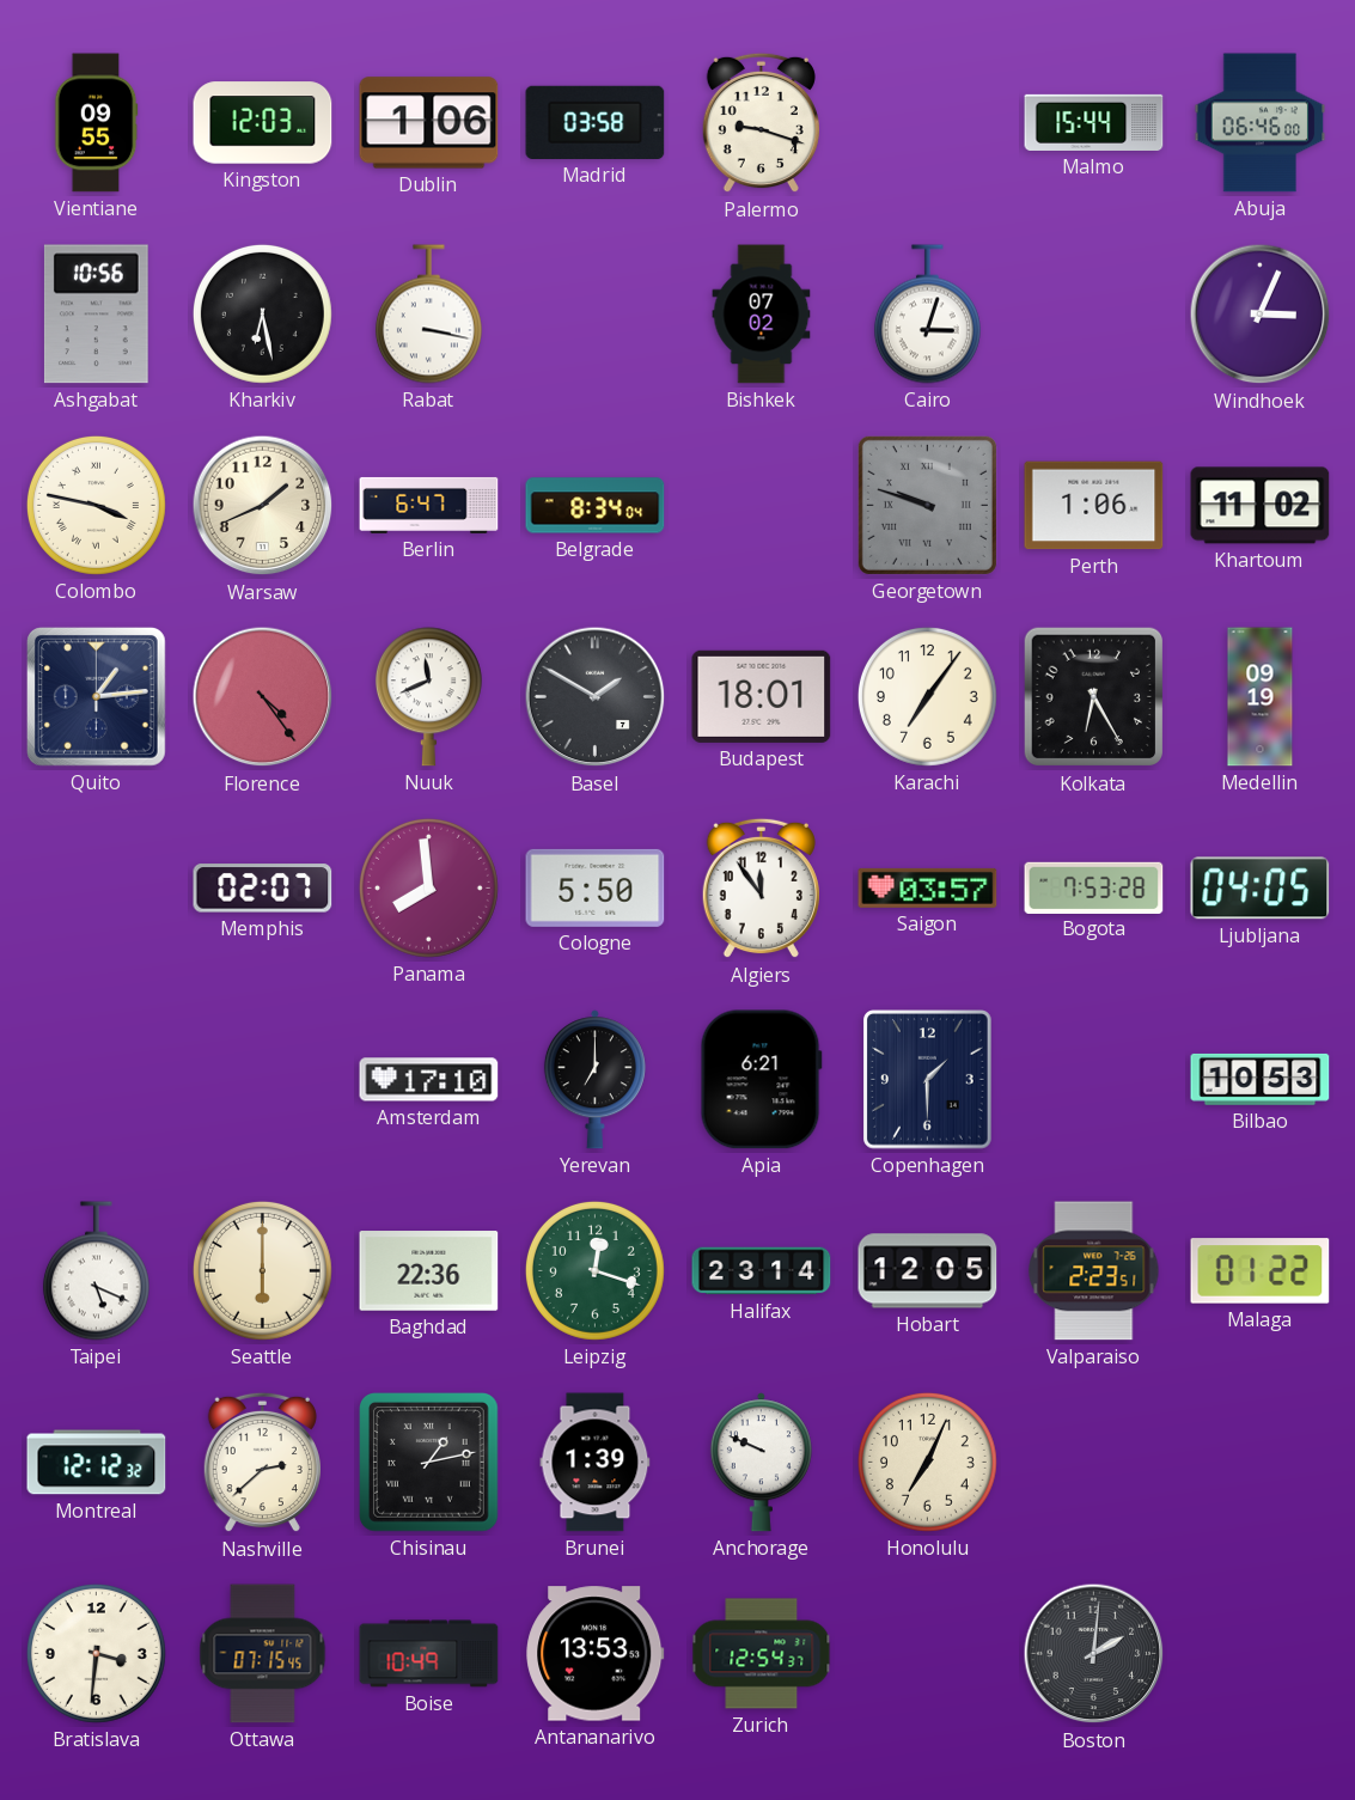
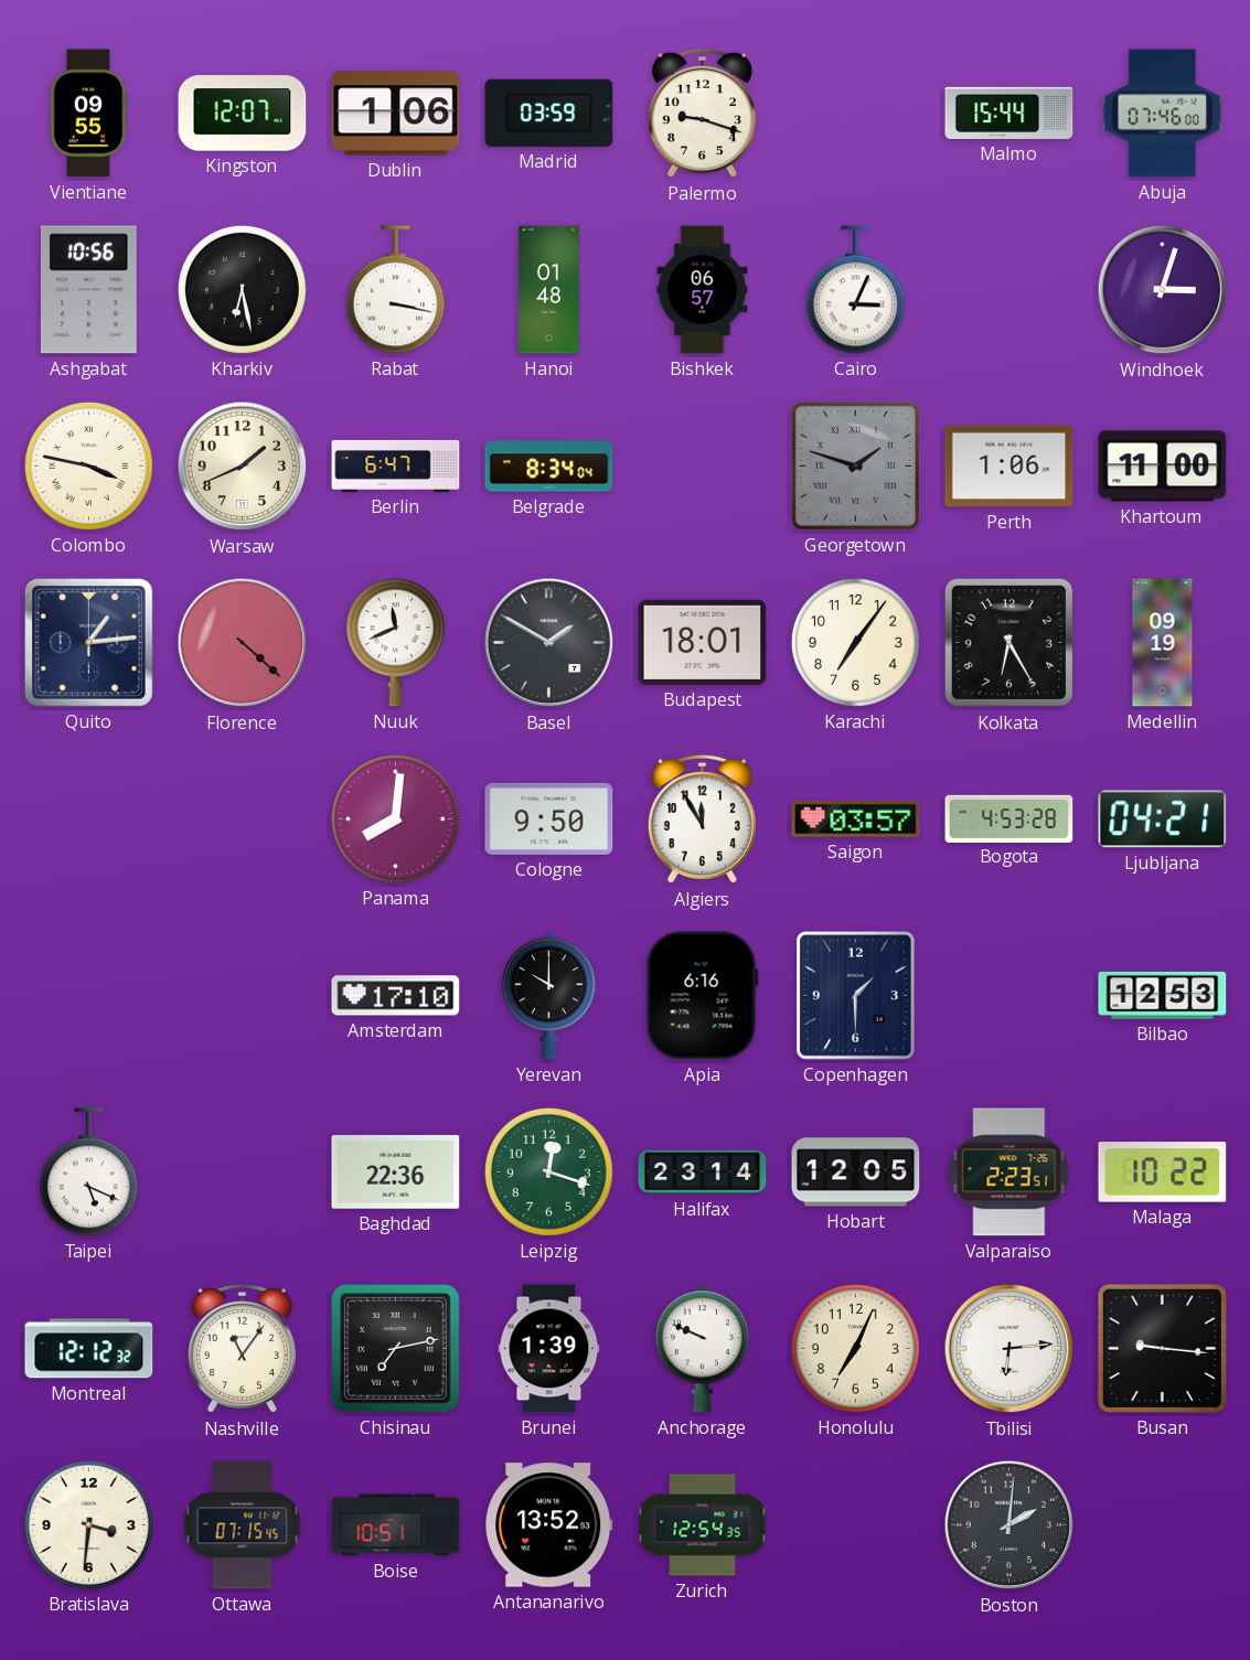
Kingston: 12:03 -> 12:07 (243, 114)
Madrid: 03:58 -> 03:59 (549, 113)
Abuja: 06:46 -> 07:46 (1163, 114)
Hanoi: none -> 01:48 (548, 290)
Bishkek: 07:02 -> 06:57 (703, 290)
Cairo: 3:03 -> 3:04 (855, 290)
Windhoek: 3:04 -> 3:03 (1163, 290)
Georgetown: 9:48 -> 1:48 (855, 465)
Khartoum: 11:02 -> 11:00 (1163, 467)
Florence: 4:24 -> 4:22 (243, 643)
Memphis: 02:07 -> none (263, 889)
Panama: 7:59 -> 8:01 (395, 818)
Cologne: 5:50 -> 9:50 (549, 818)
Algiers: 11:54 -> 11:55 (702, 820)
Bogota: 7:53 -> 4:53 (1009, 818)
Ljubljana: 04:05 -> 04:21 (1163, 820)
Yerevan: 7:00 -> 10:00 (548, 996)
Apia: 6:21 -> 6:16 (702, 996)
Bilbao: 10:53 -> 12:53 (1163, 995)
Seattle: 6:00 -> none (262, 1270)
Malaga: 01:22 -> 10:22 (1163, 1172)
Nashville: 2:38 -> 11:06 (242, 1349)
Chisinau: 1:13 -> 7:13 (396, 1349)
Tbilisi: none -> 6:14 (1009, 1349)
Busan: none -> 9:16 (1162, 1348)
Boise: 10:49 -> 10:51 (396, 1525)
Antananarivo: 13:53 -> 13:52 (549, 1525)
Zurich: 12:54:37 -> 12:54:35 (703, 1525)
